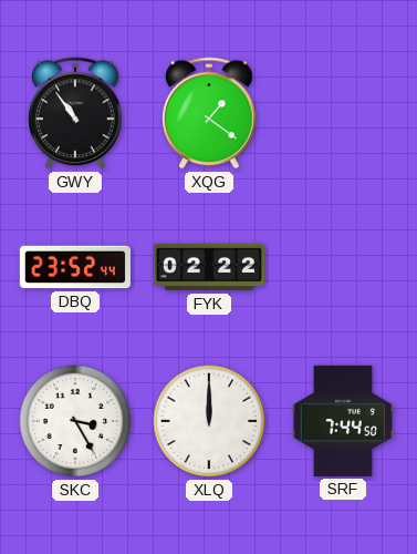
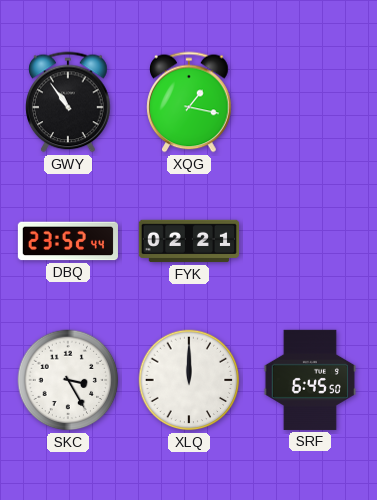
XQG: 1:21 -> 1:17 (189, 102)
FYK: 02:22 -> 02:21 (188, 241)
SRF: 7:44 -> 6:45 (310, 380)
